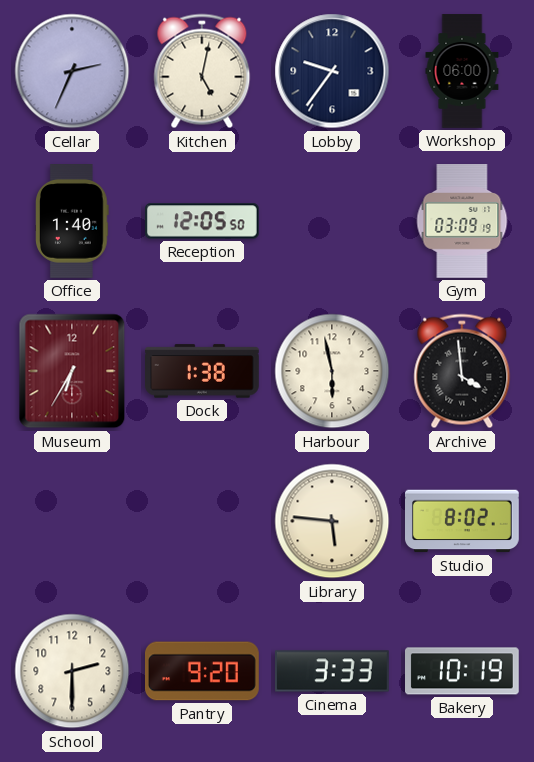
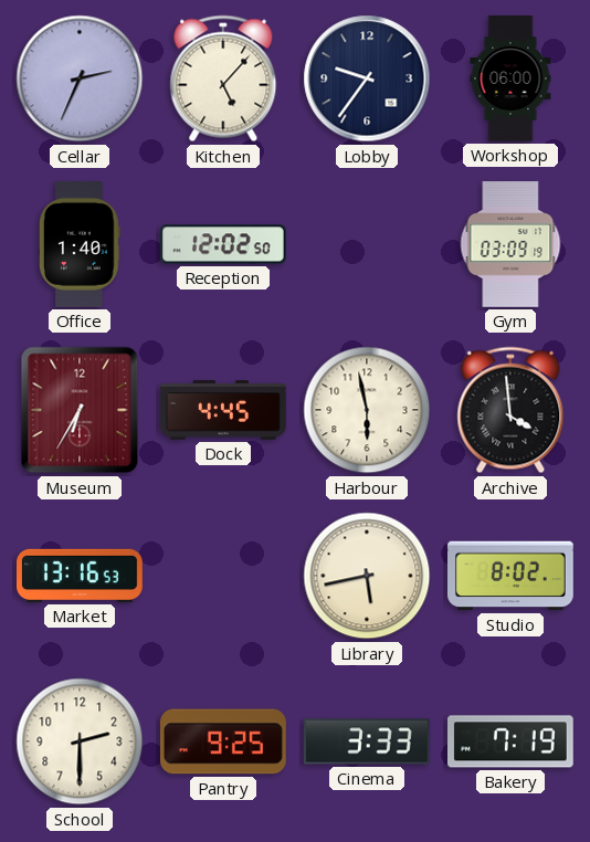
Kitchen: 5:02 -> 5:07 (223, 78)
Reception: 12:05 -> 12:02 (224, 244)
Dock: 1:38 -> 4:45 (224, 410)
Market: none -> 13:16 (81, 576)
Library: 5:46 -> 5:43 (367, 576)
Pantry: 9:20 -> 9:25 (224, 741)
Bakery: 10:19 -> 7:19 (512, 741)
